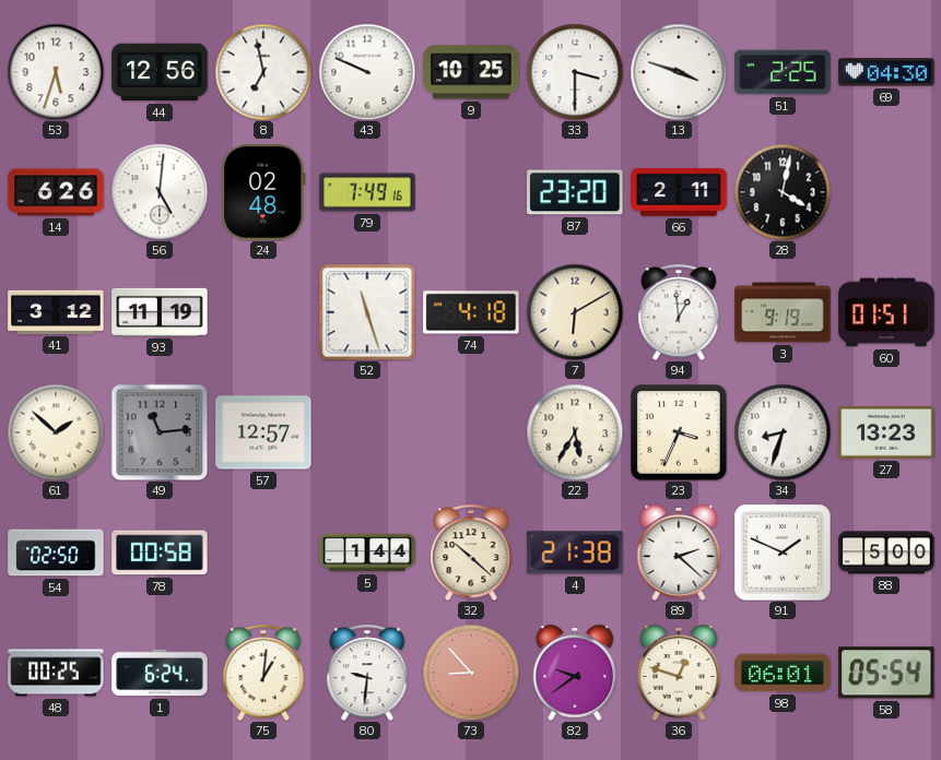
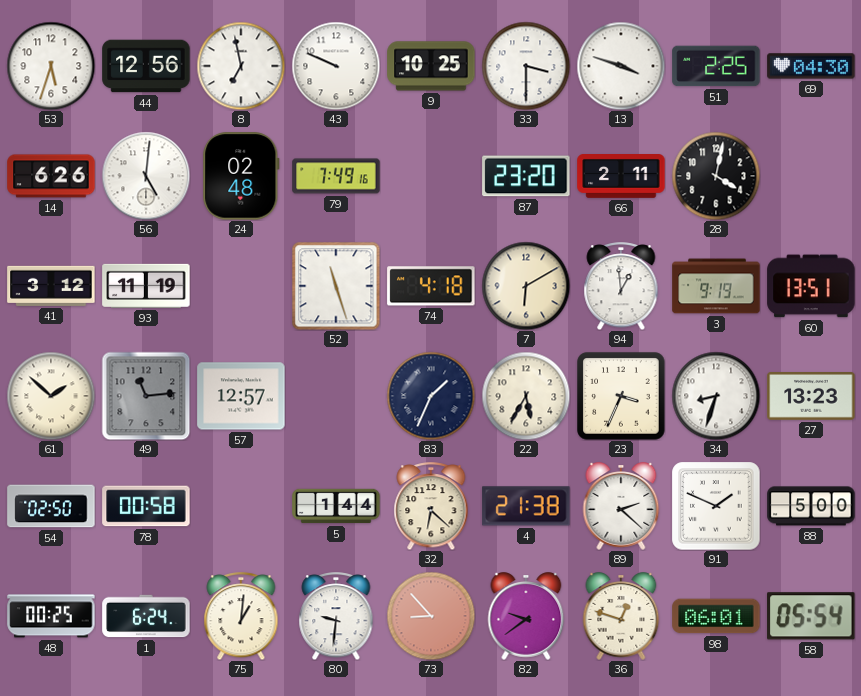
60: 01:51 -> 13:51 (811, 286)
83: none -> 1:34 (431, 396)
32: 10:22 -> 6:22 (431, 506)
